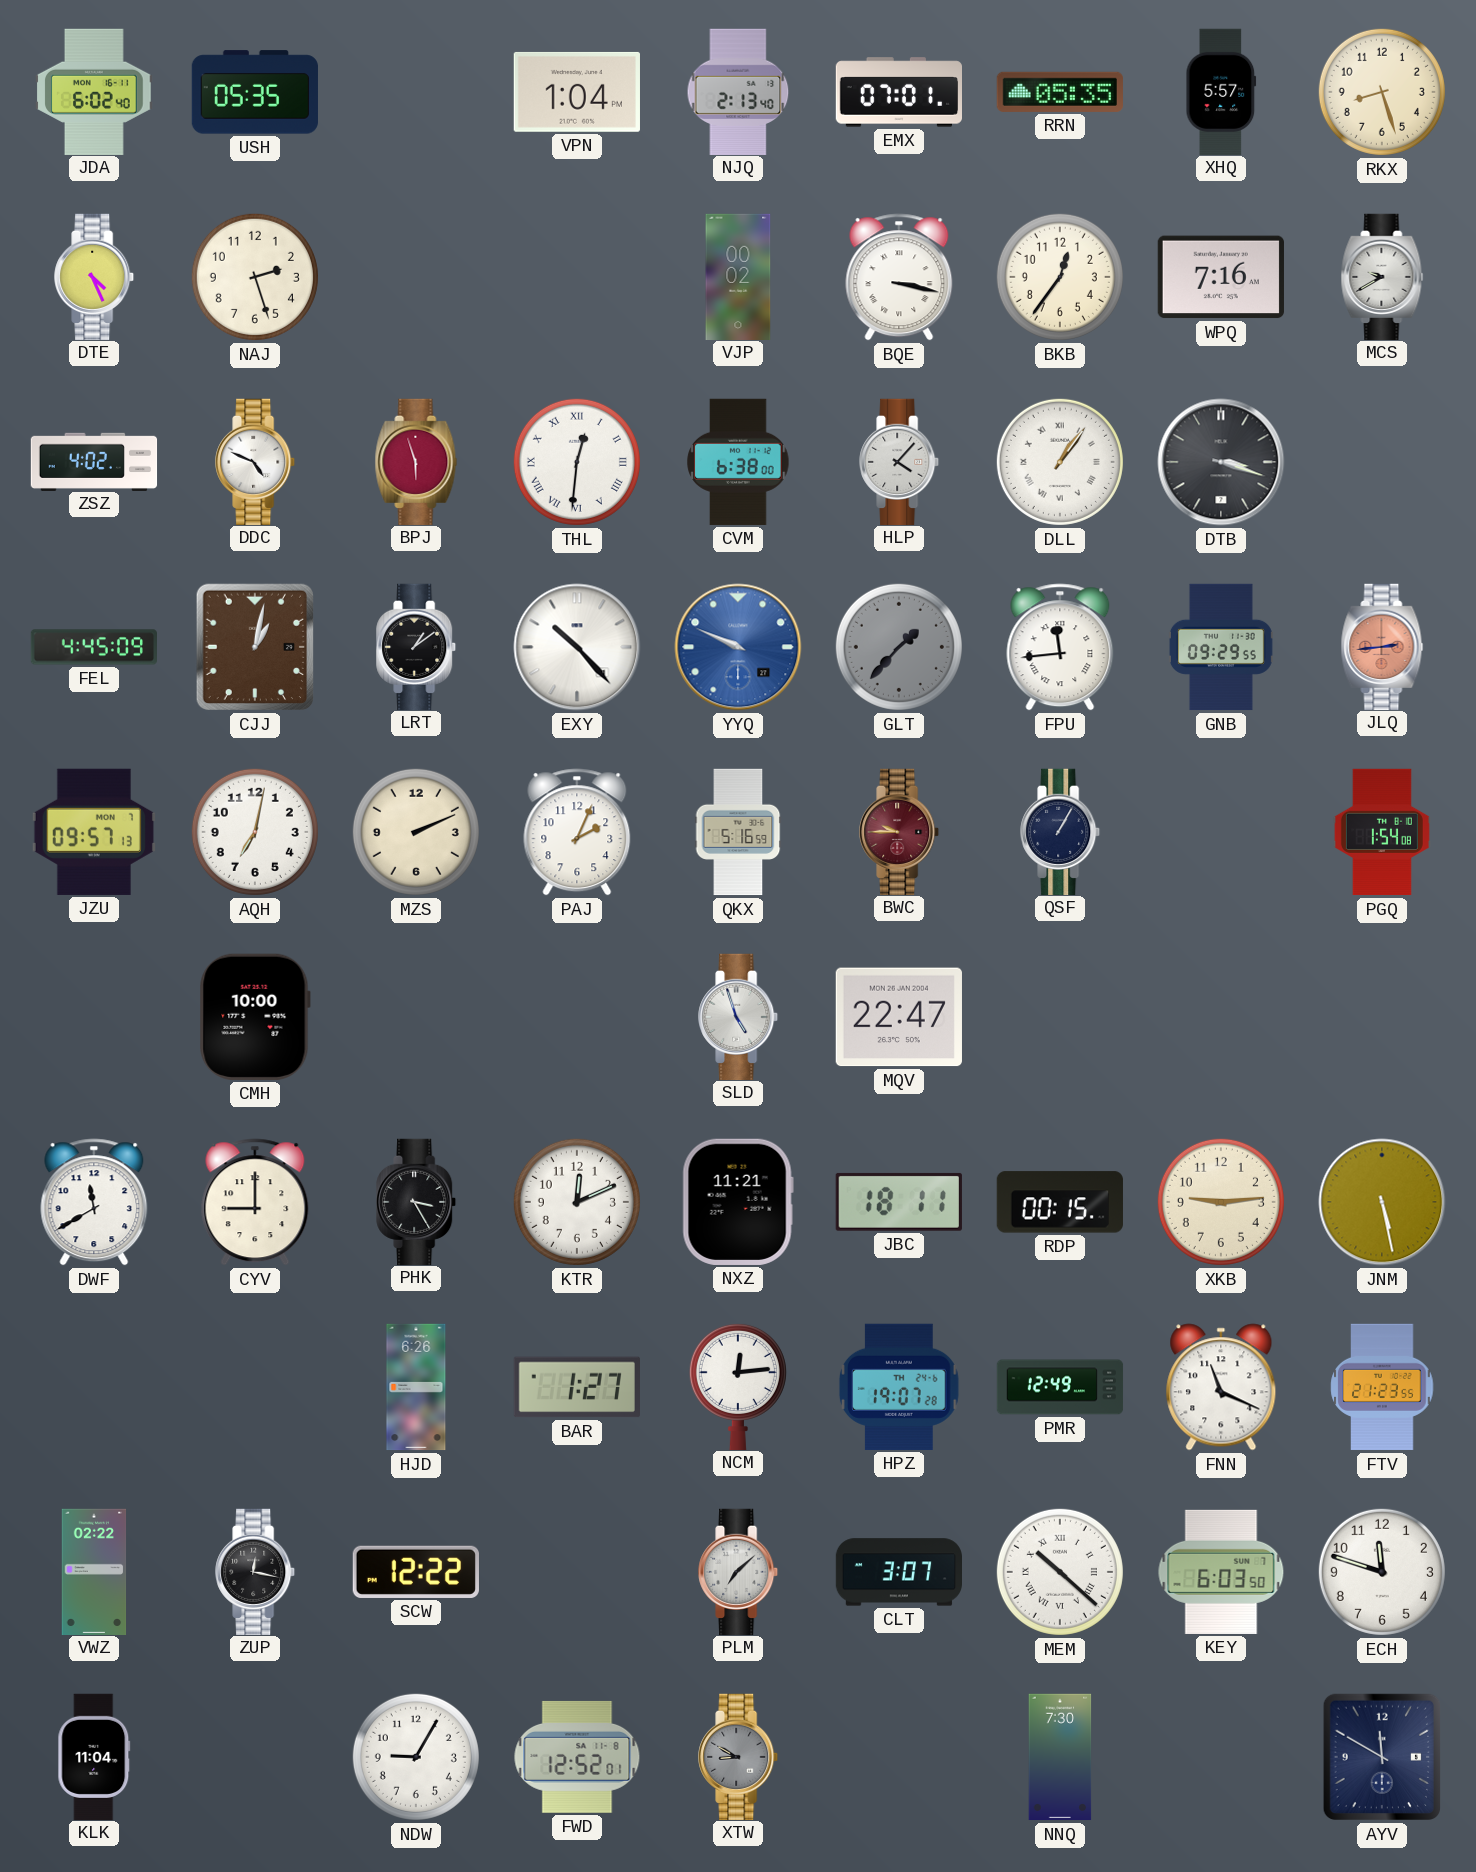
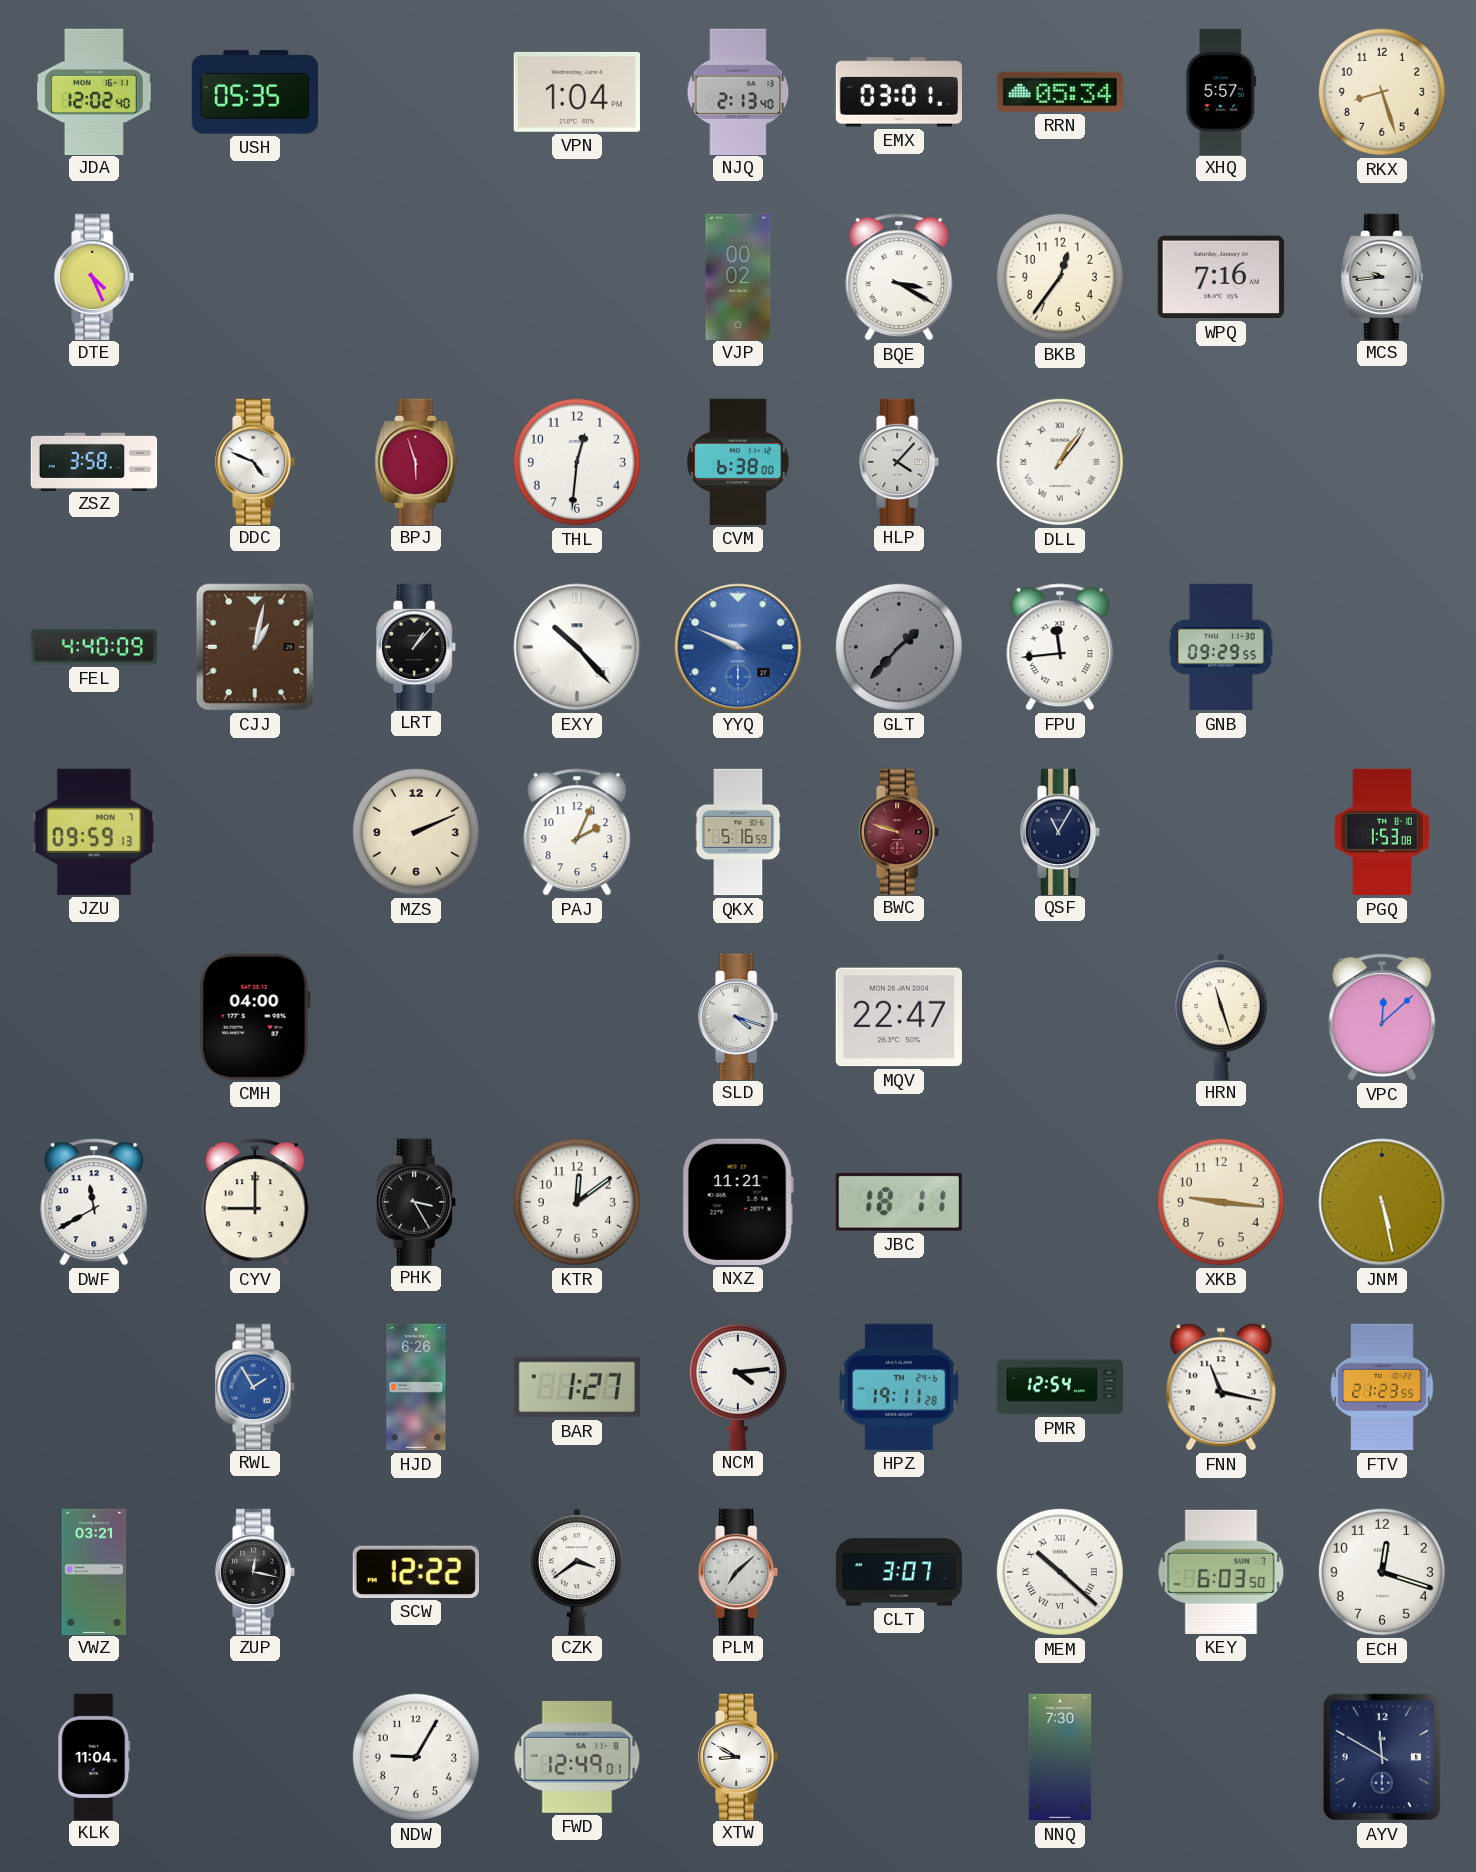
JDA: 6:02 -> 12:02 (94, 91)
EMX: 07:01 -> 03:01 (898, 92)
RRN: 05:35 -> 05:34 (1060, 92)
NAJ: 2:27 -> none (255, 277)
BQE: 3:17 -> 3:20 (899, 277)
MCS: 9:40 -> 9:44 (1382, 276)
ZSZ: 4:02 -> 3:58 (94, 461)
THL numerals: Roman -> Arabic (577, 462)
DTB: 3:18 -> none (1221, 462)
FEL: 4:45 -> 4:40 (93, 647)
LRT: 1:09 -> 1:07 (417, 646)
JLQ: 2:44 -> none (1382, 646)
JZU: 09:57 -> 09:59 (94, 832)
AQH: 7:02 -> none (255, 832)
BWC: 9:45 -> 9:48 (900, 831)
QSF: 1:05 -> 11:05 (1061, 831)
PGQ: 1:54 -> 1:53 (1382, 832)
CMH: 10:00 -> 04:00 (255, 1017)
SLD: 4:57 -> 4:18 (739, 1016)
HRN: none -> 11:27 (1221, 1016)
VPC: none -> 12:08 (1382, 1017)
KTR: 12:11 -> 12:09 (577, 1202)
RDP: 00:15 -> none (1060, 1202)
XKB: 9:14 -> 9:16 (1221, 1202)
RWL: none -> 1:55 (256, 1386)
NCM: 12:14 -> 4:14 (738, 1386)
HPZ: 19:07 -> 19:11 (899, 1387)
PMR: 12:49 -> 12:54 (1060, 1387)
FNN: 11:19 -> 11:17 (1221, 1387)
VWZ: 02:22 -> 03:21 (94, 1571)
CZK: none -> 3:39 (577, 1571)
ECH: 11:48 -> 12:18 (1382, 1572)
FWD: 12:52 -> 12:49 (577, 1757)
XTW dial: grey -> white (739, 1756)
